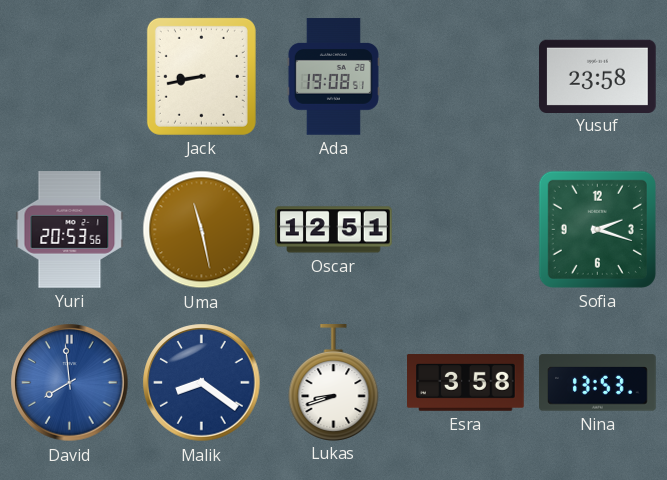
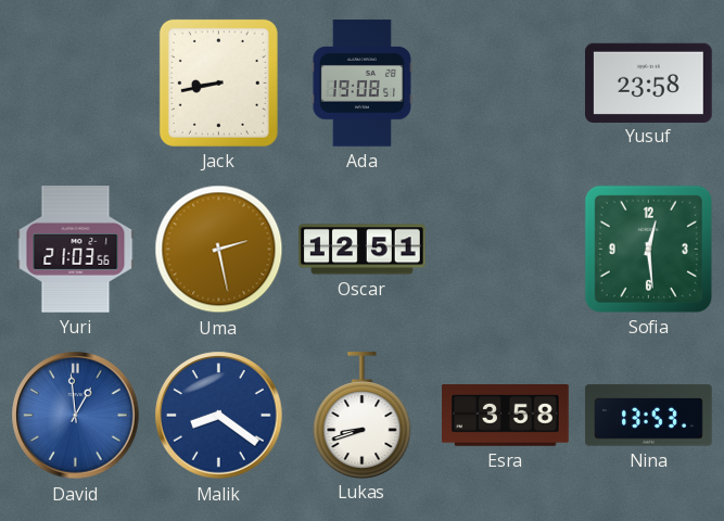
Yuri: 20:53 -> 21:03 (76, 250)
Uma: 11:28 -> 2:28 (219, 250)
Sofia: 2:18 -> 12:29 (648, 249)
David: 7:59 -> 12:59 (76, 416)
